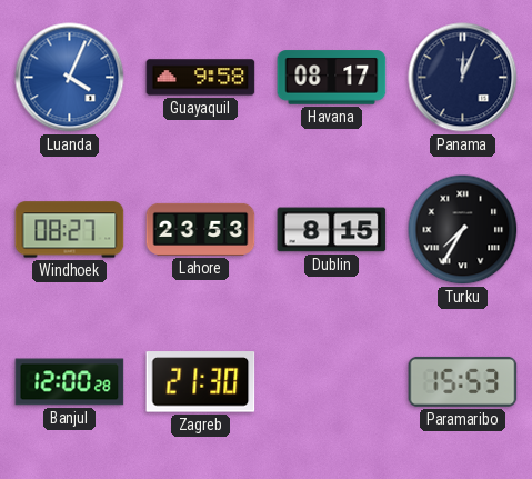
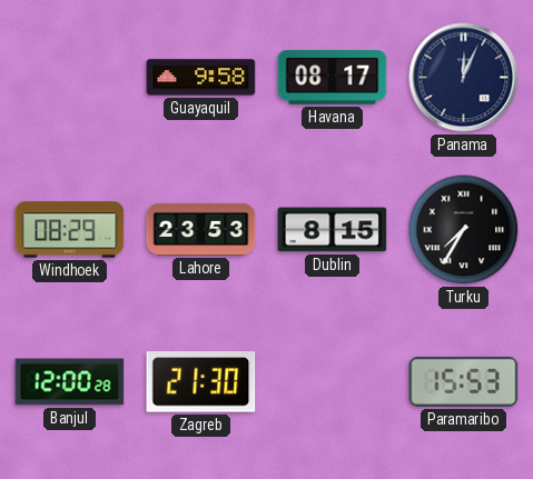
Luanda: 4:04 -> none (70, 78)
Windhoek: 08:27 -> 08:29 (70, 230)
